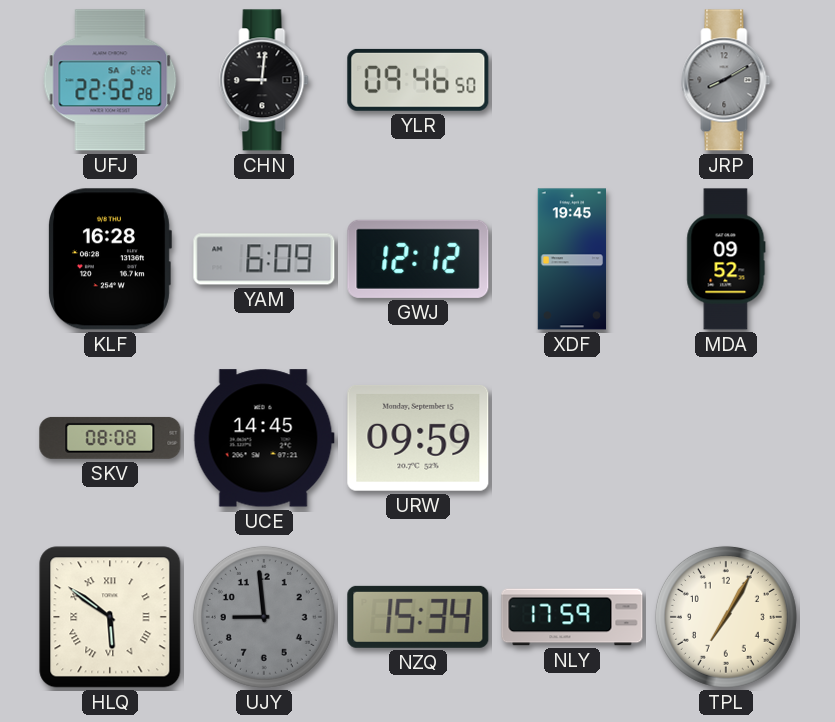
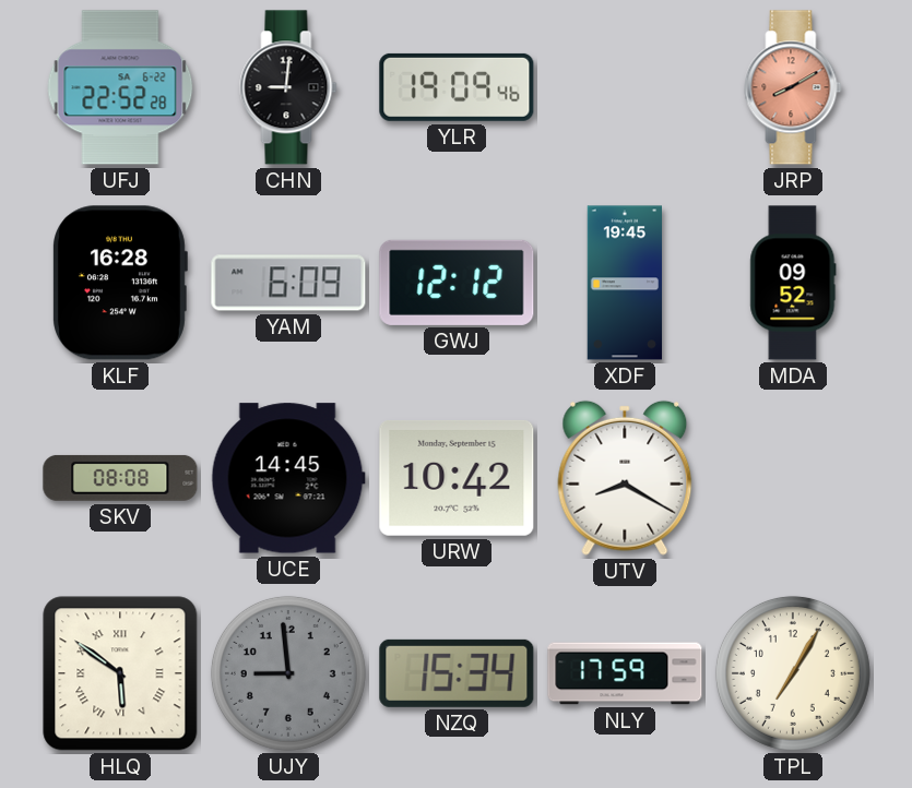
YLR: 09:46 -> 19:09 (457, 87)
JRP dial: grey -> salmon (793, 87)
URW: 09:59 -> 10:42 (457, 479)
UTV: none -> 8:20 (625, 478)
